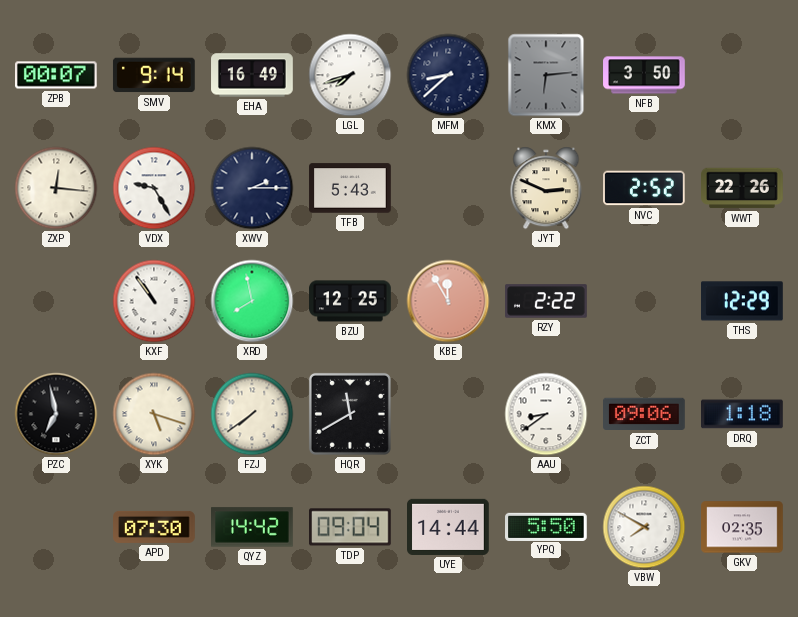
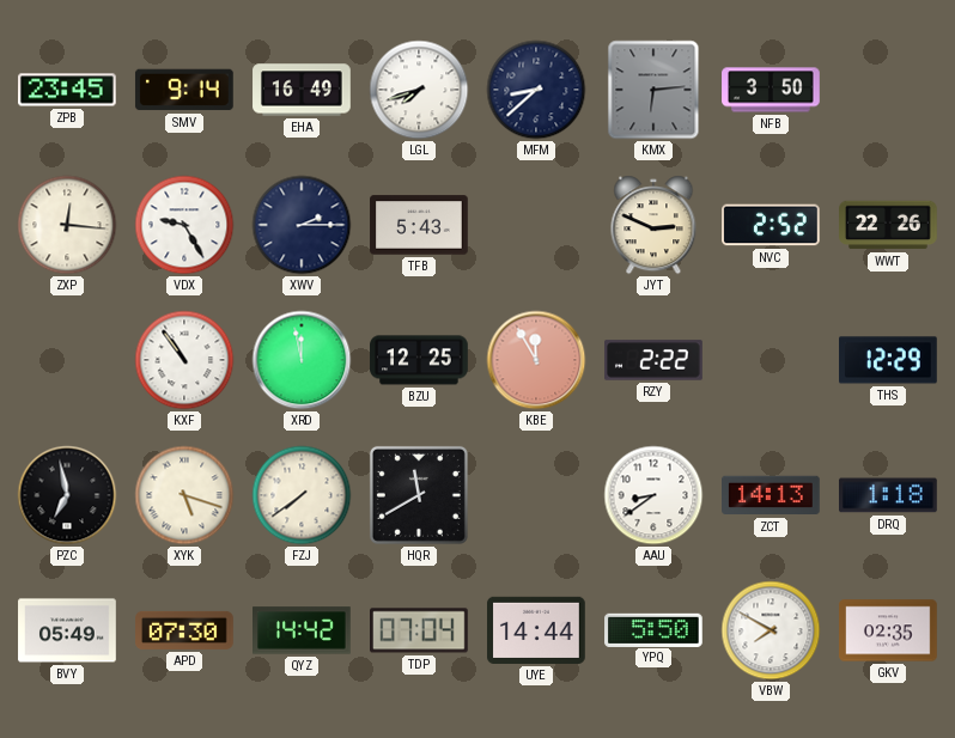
ZPB: 00:07 -> 23:45 (68, 90)
XRD: 7:58 -> 11:58 (302, 360)
ZCT: 09:06 -> 14:13 (772, 495)
BVY: none -> 05:49 (67, 630)
TDP: 09:04 -> 07:04 (420, 630)
